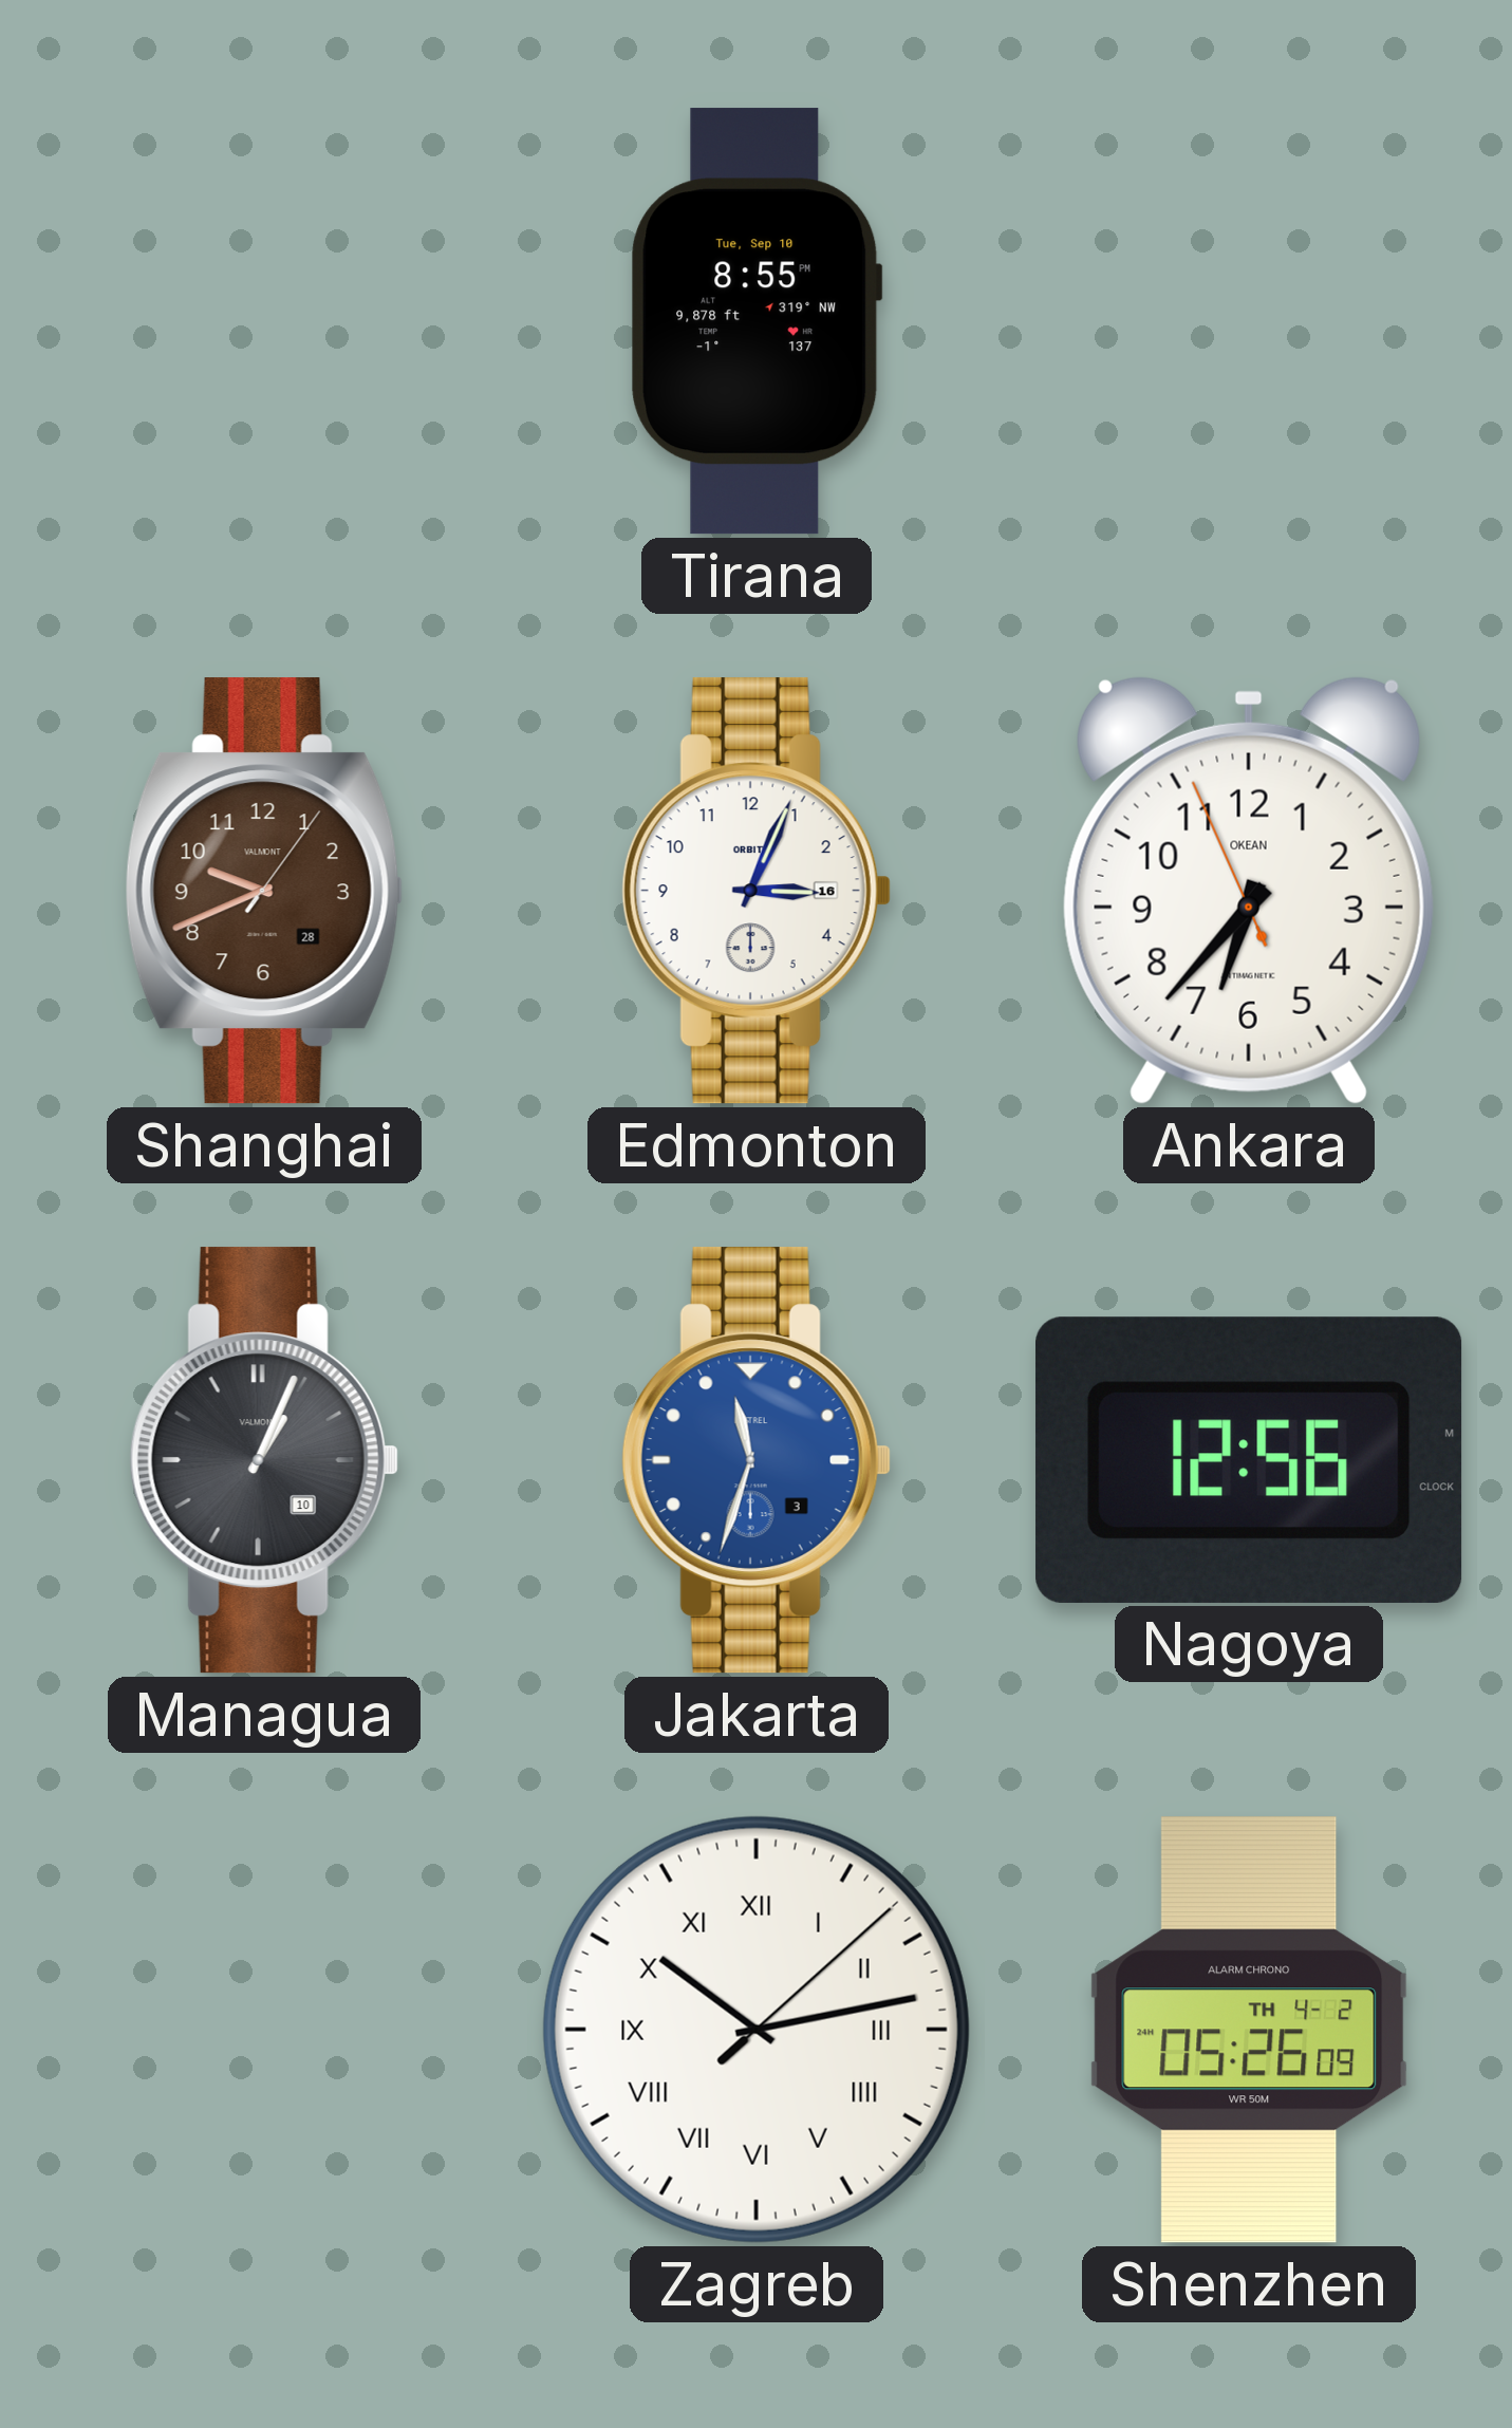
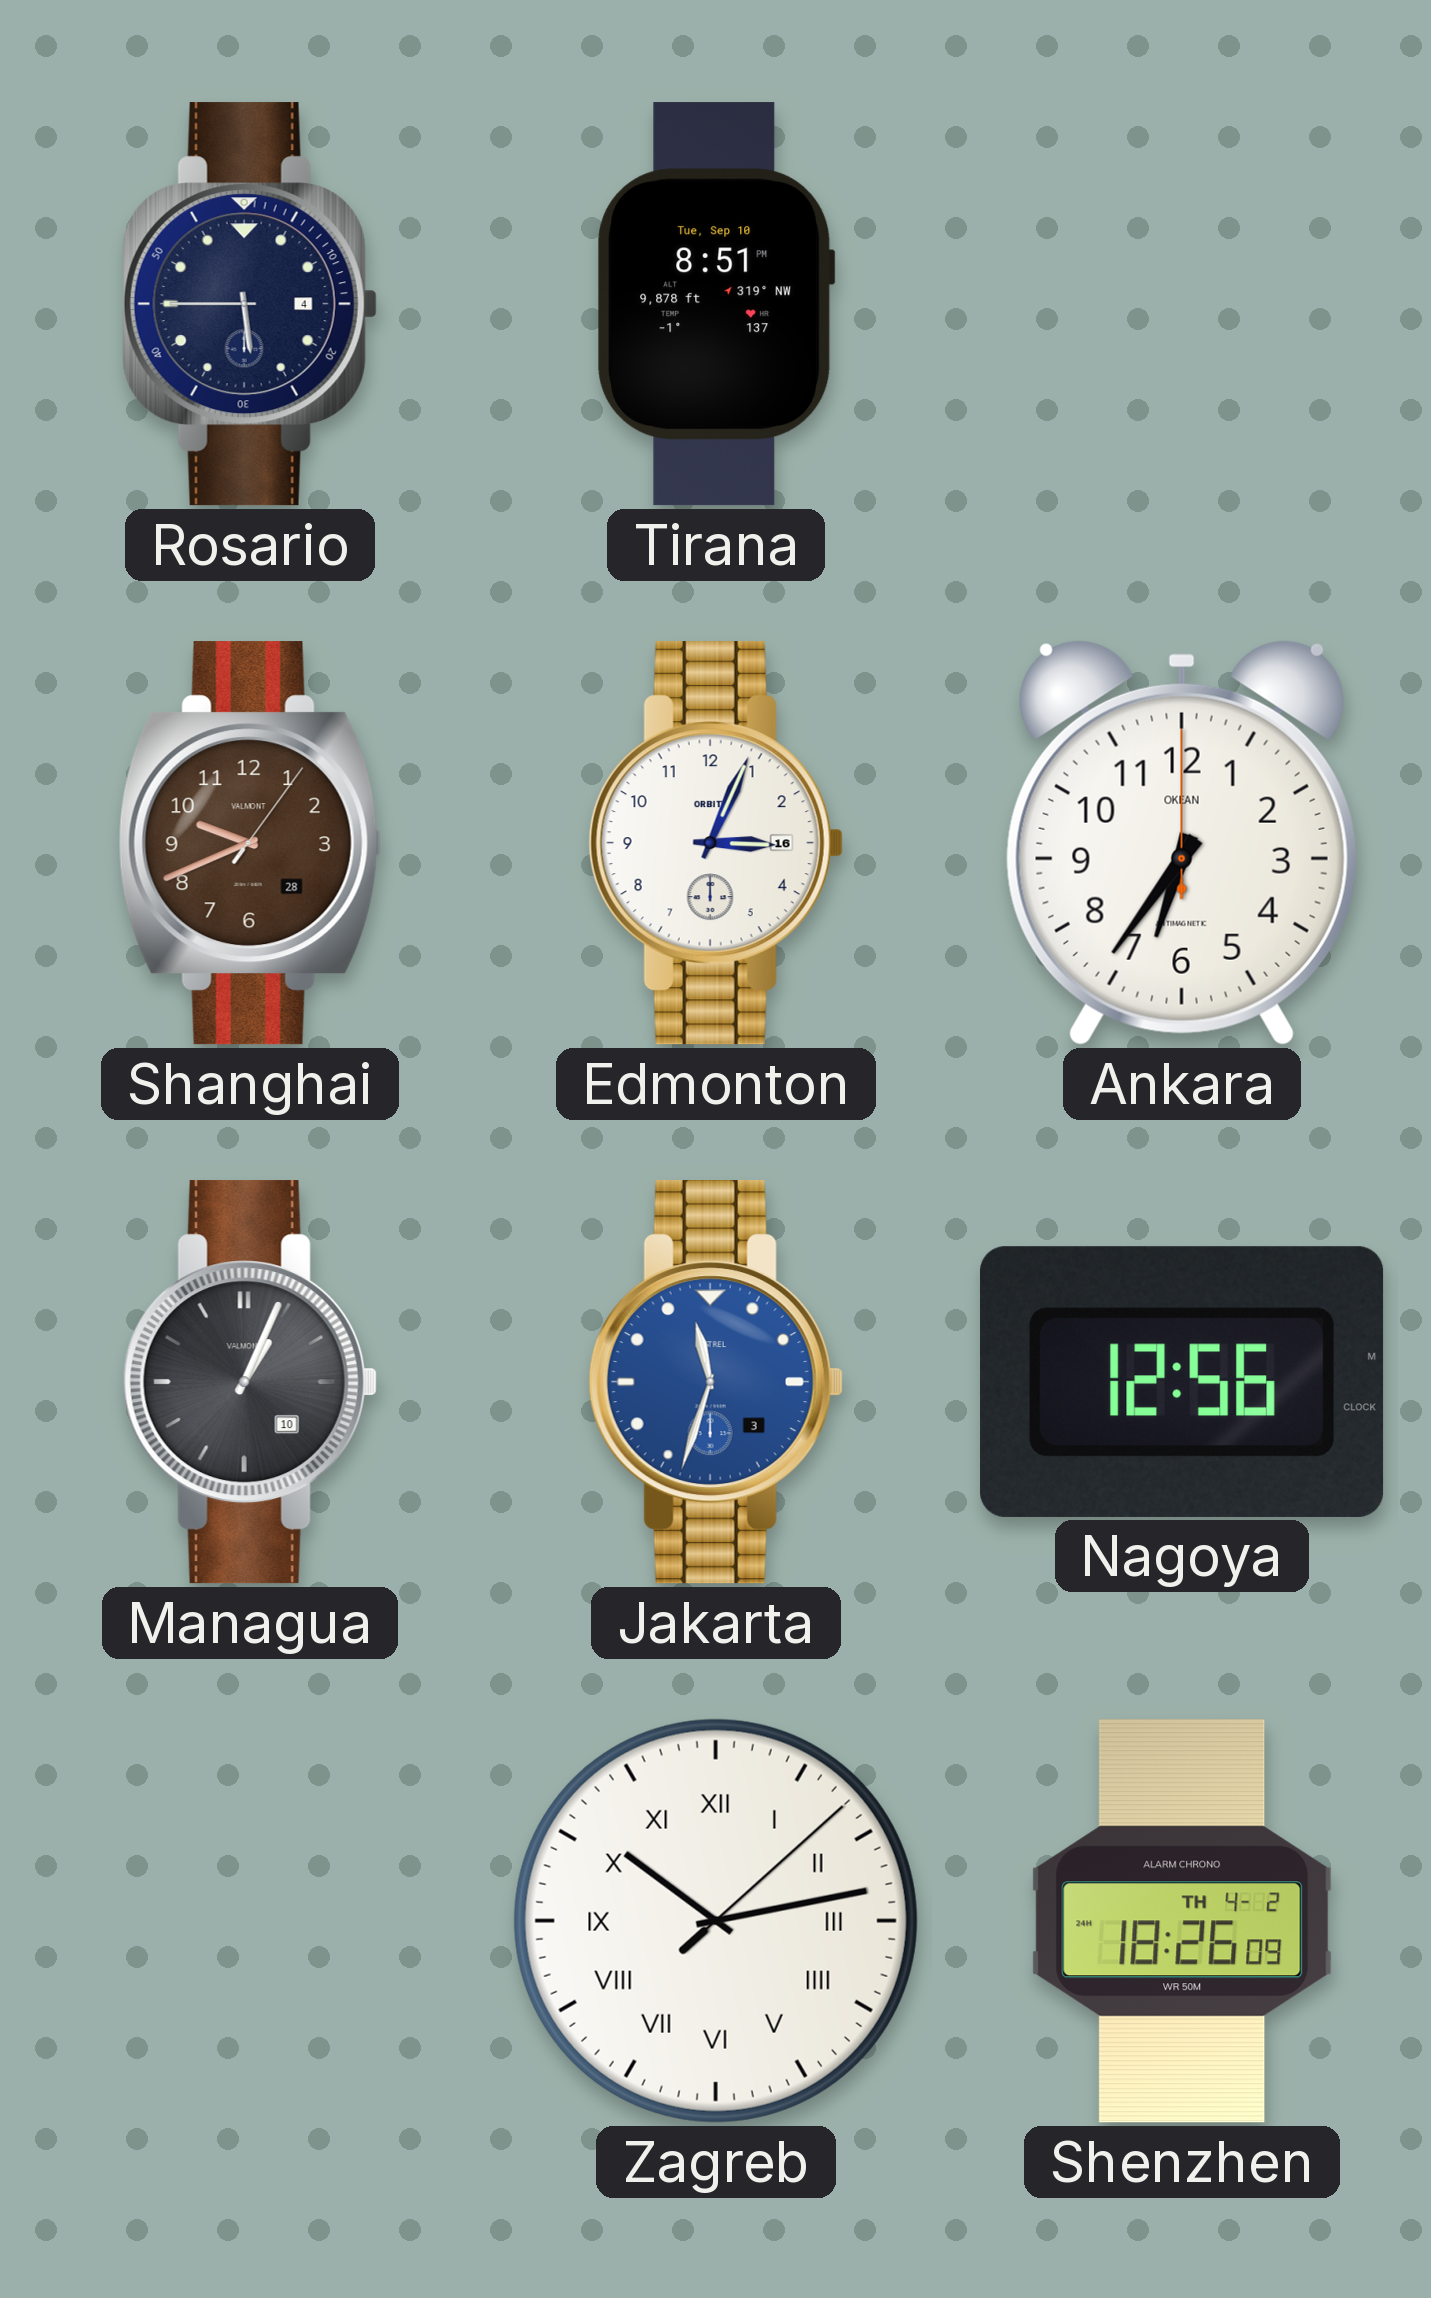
Rosario: none -> 5:45 (250, 304)
Tirana: 8:55 -> 8:51 (716, 304)
Ankara: 6:36:56 -> 6:36:00 (1182, 843)
Shenzhen: 05:26 -> 18:26 (1182, 1921)
